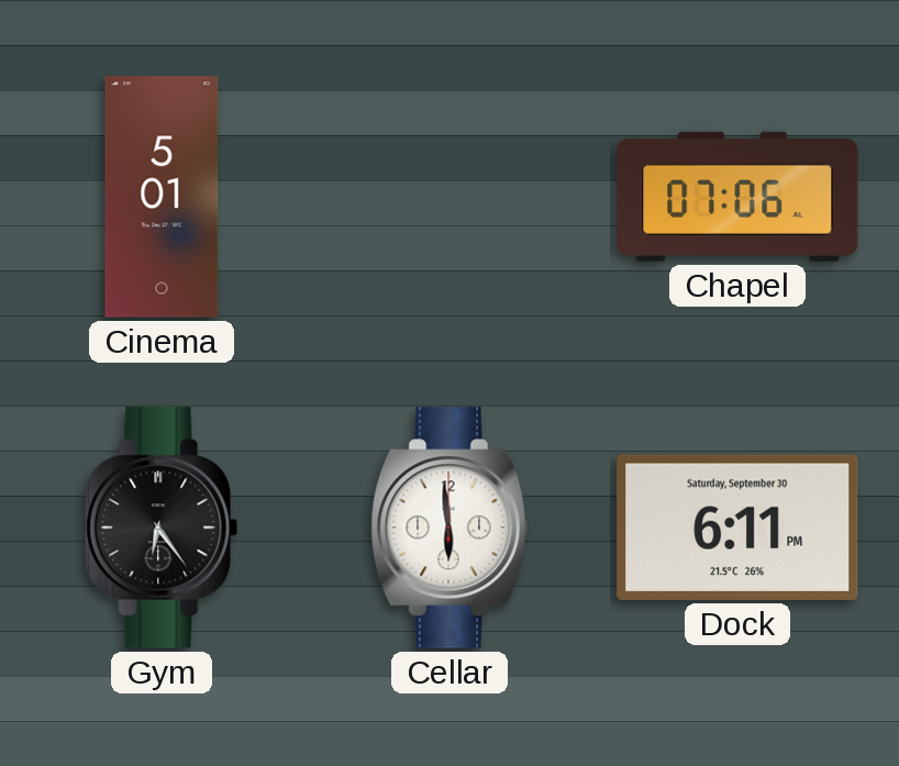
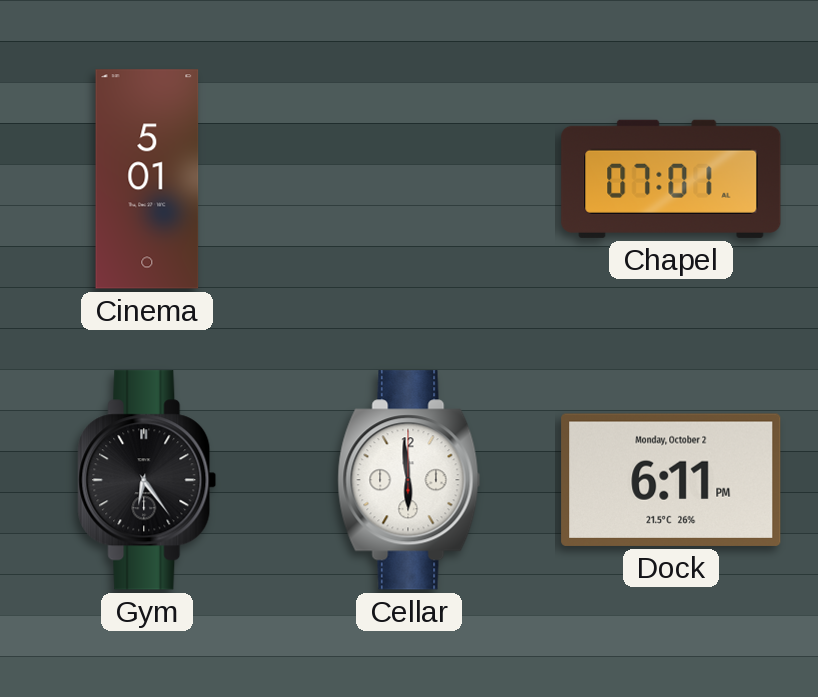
Chapel: 07:06 -> 07:01 (671, 179)
Dock date: Saturday, September 30 -> Monday, October 2 (671, 480)
